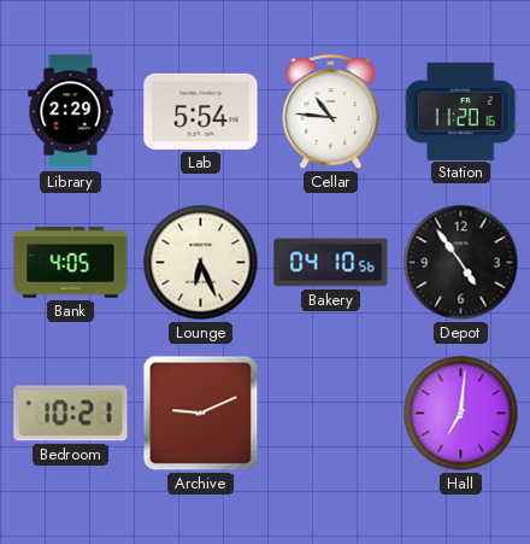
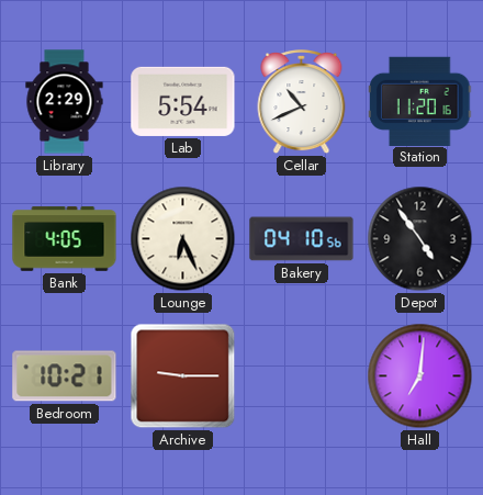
Cellar: 10:46 -> 10:41 (302, 103)
Archive: 9:11 -> 9:15 (183, 376)
